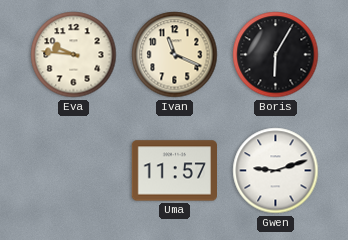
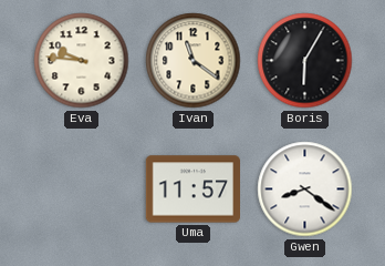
Ivan: 11:19 -> 11:21 (194, 61)
Gwen: 9:12 -> 8:21 (305, 190)
